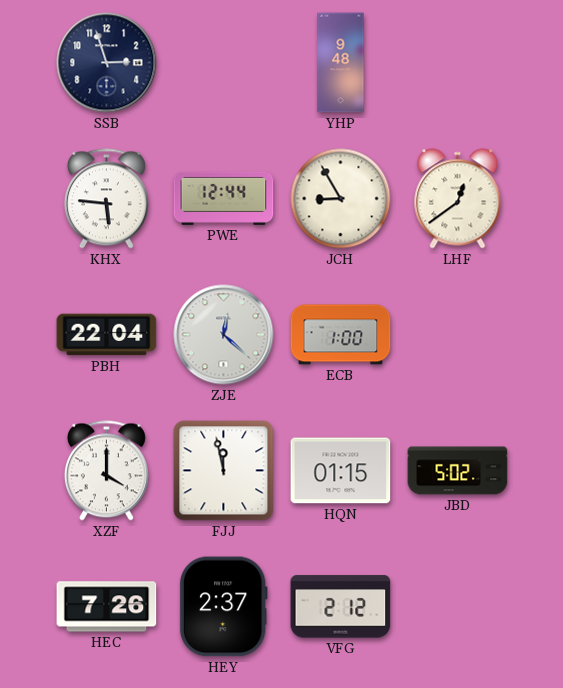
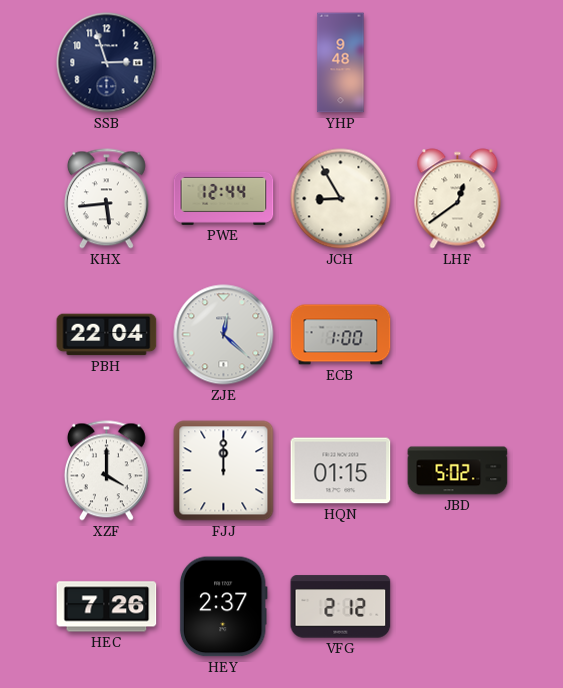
KHX: 5:46 -> 5:44 (106, 199)
FJJ: 11:58 -> 12:00 (224, 471)
